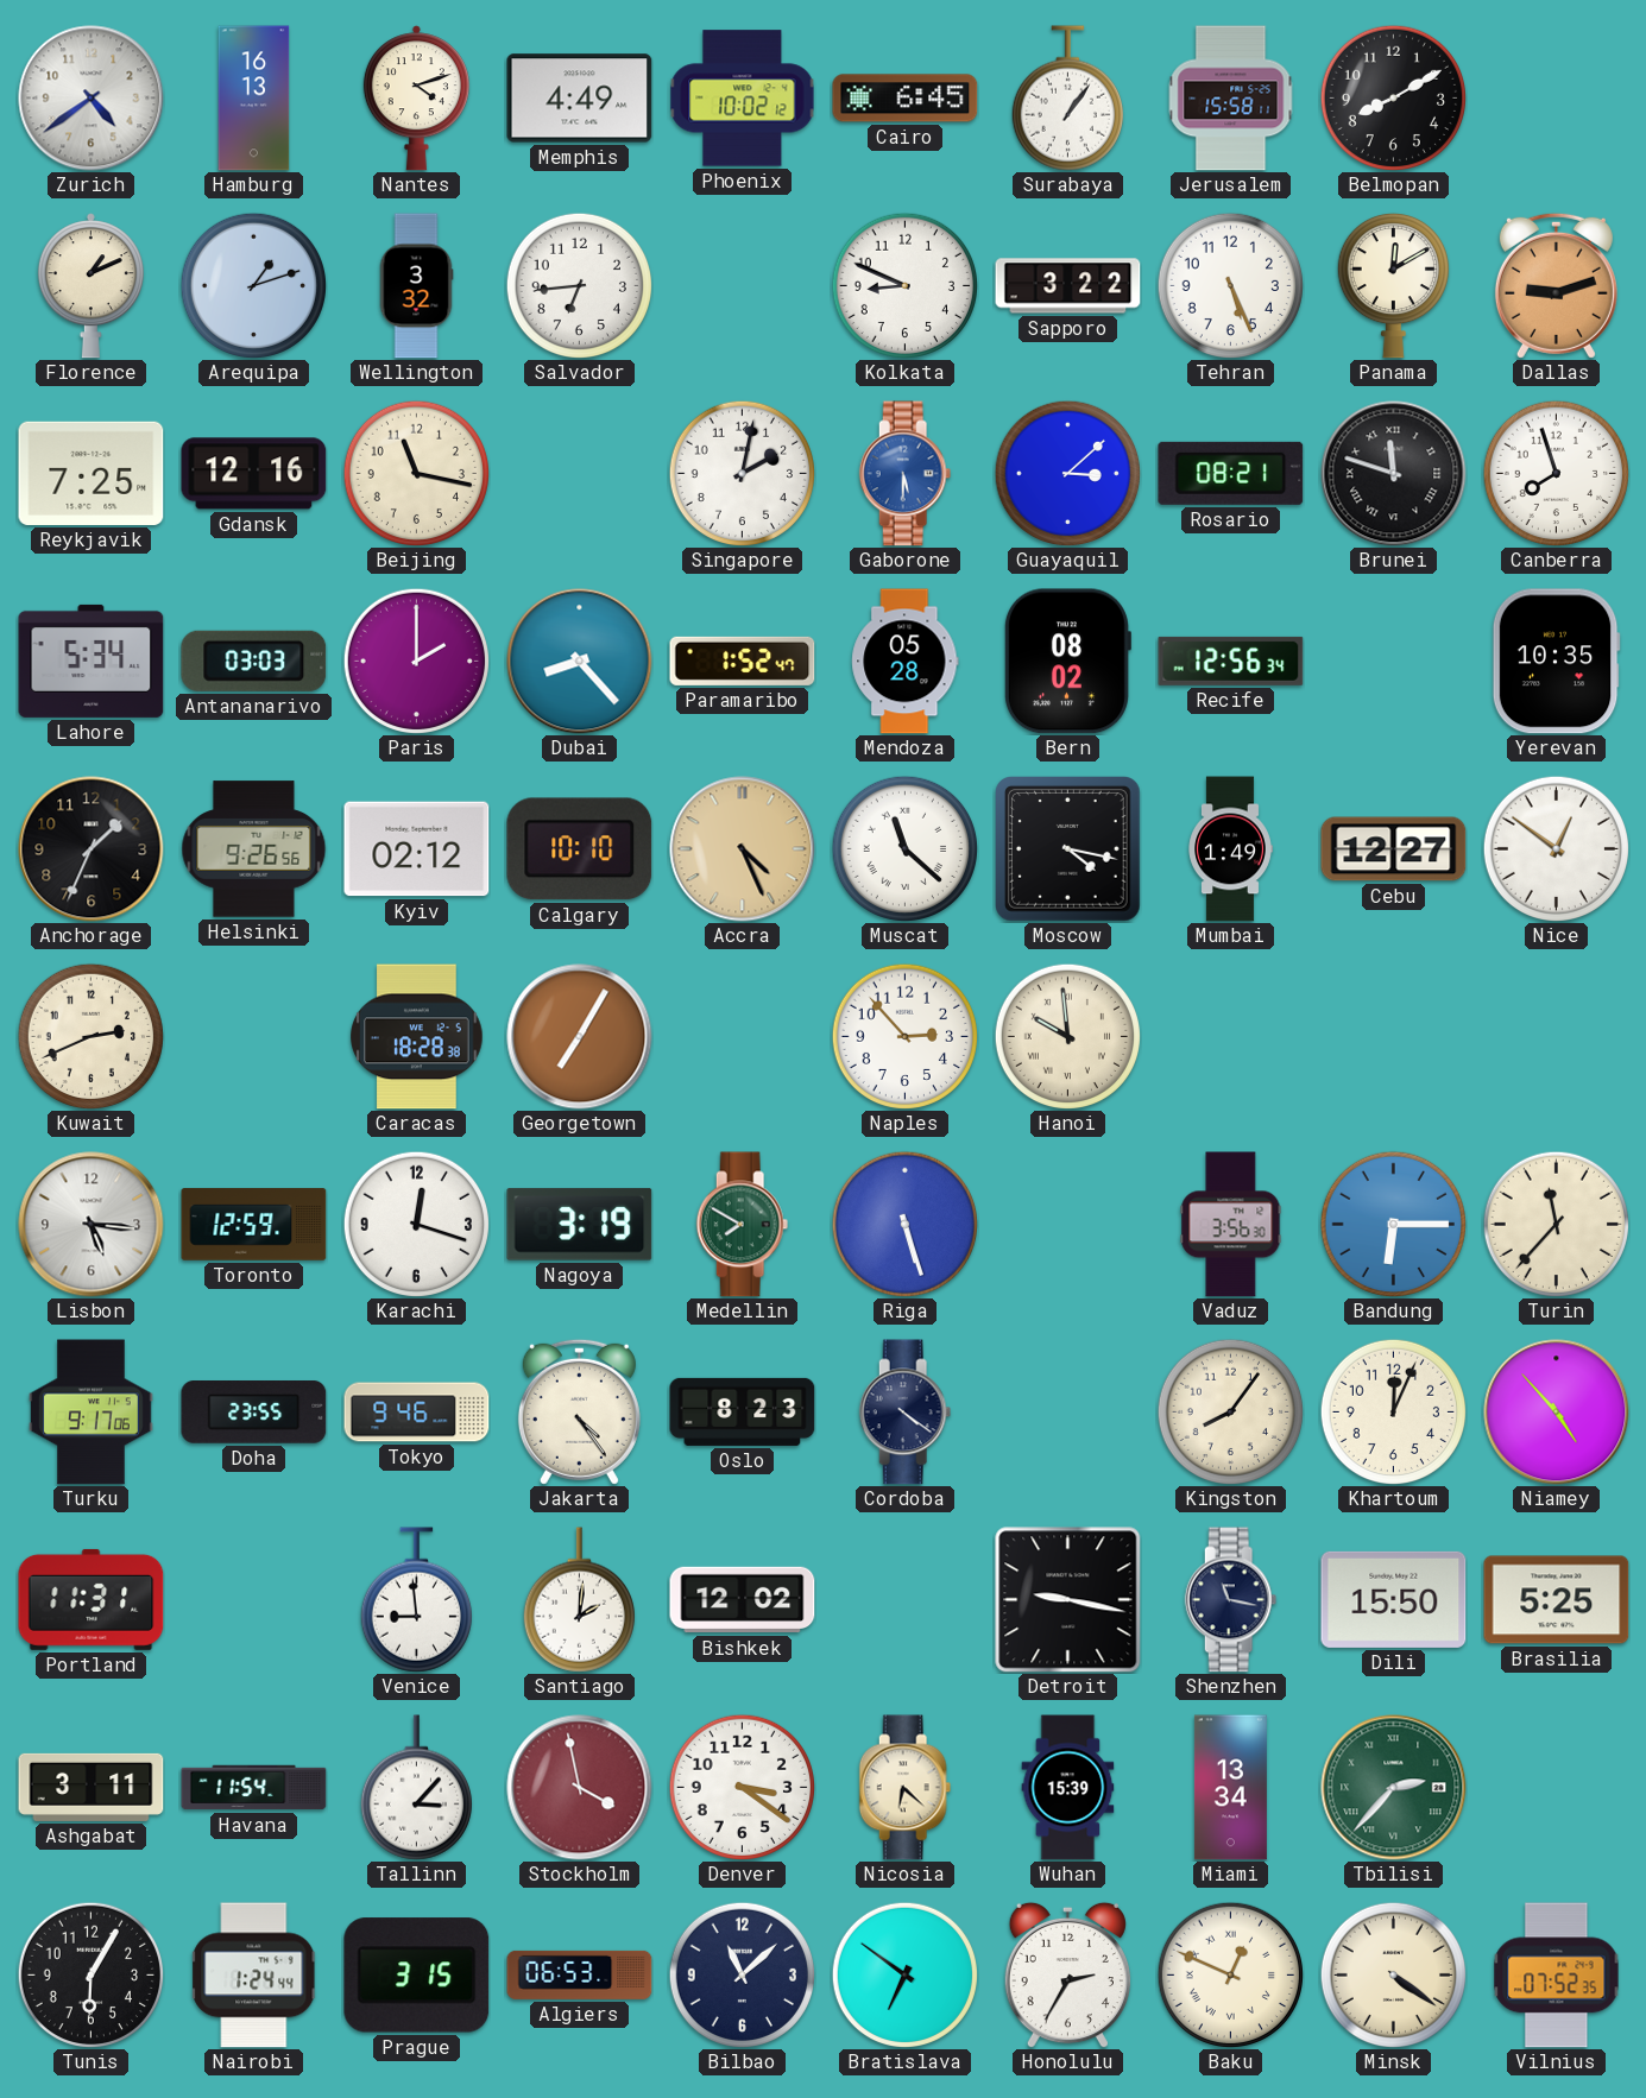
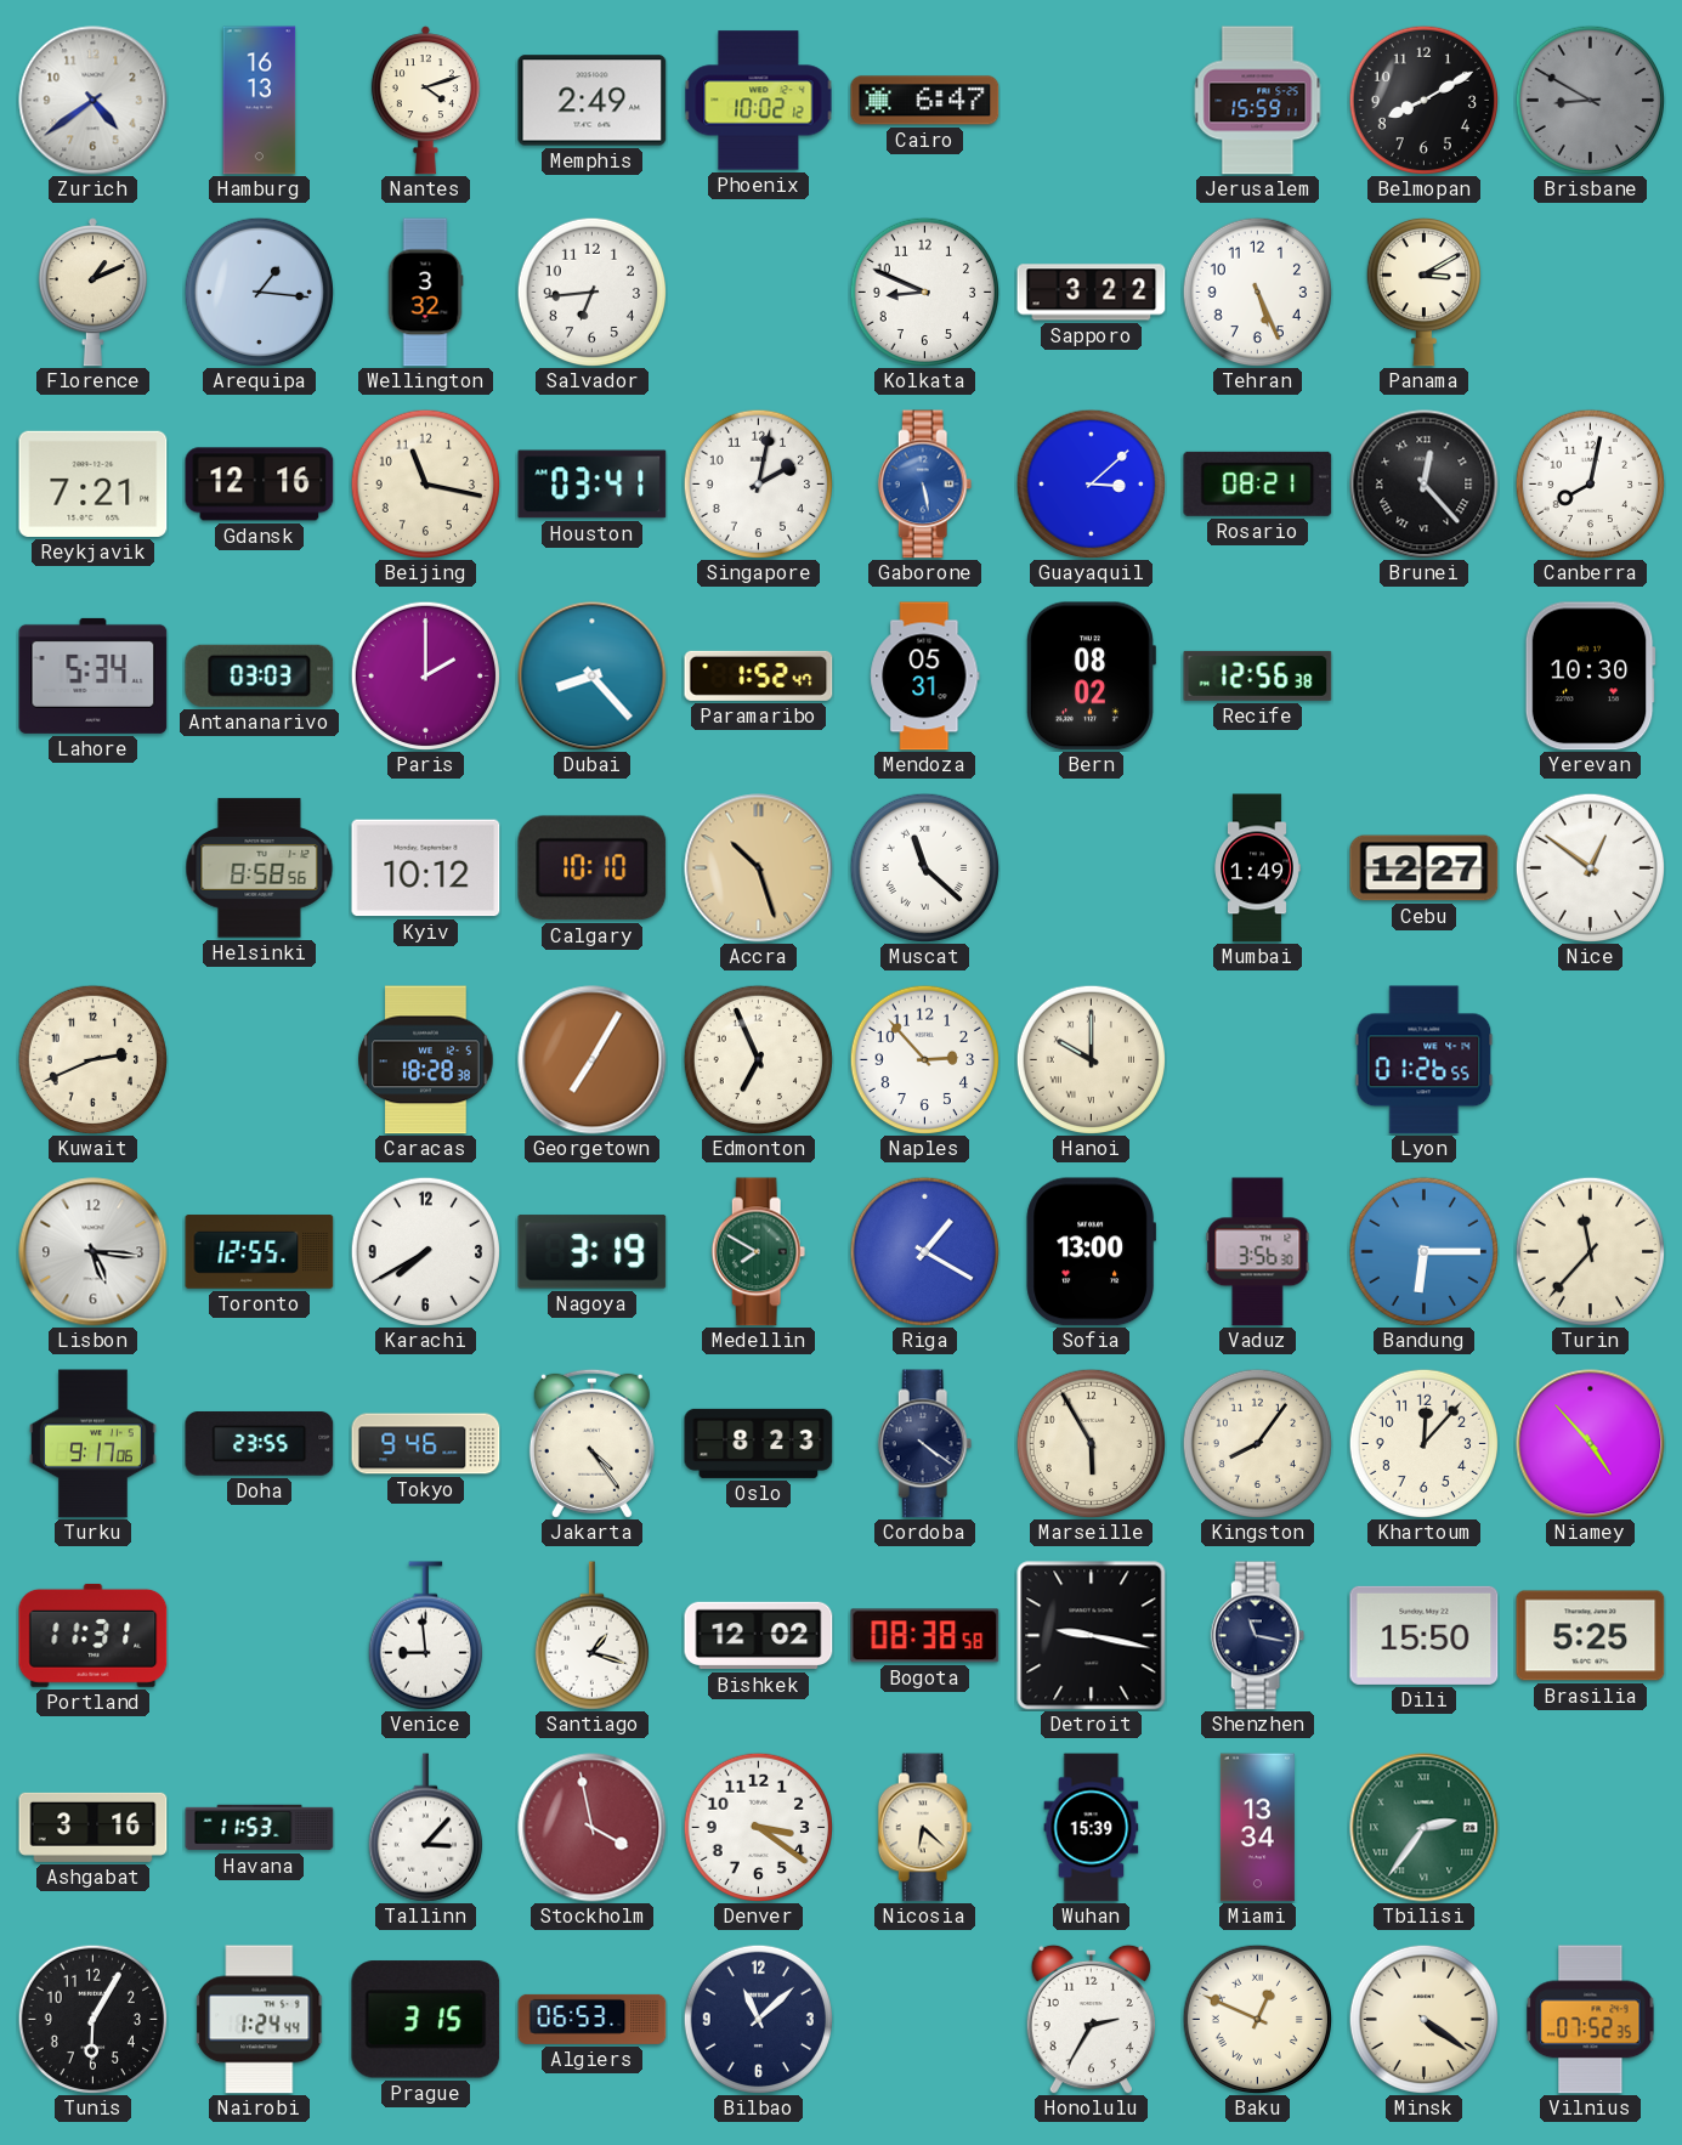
Memphis: 4:49 -> 2:49 (593, 101)
Cairo: 6:45 -> 6:47 (925, 101)
Surabaya: 1:06 -> none (1067, 99)
Jerusalem: 15:58 -> 15:59 (1258, 101)
Brisbane: none -> 8:50 (1590, 100)
Arequipa: 1:12 -> 1:16 (259, 292)
Panama: 12:10 -> 3:10 (1423, 292)
Dallas: 9:12 -> none (1556, 285)
Reykjavik: 7:25 -> 7:21 (94, 483)
Houston: none -> 03:41 (593, 485)
Gaborone: 5:30 -> 5:28 (925, 485)
Brunei: 11:48 -> 12:23 (1425, 485)
Canberra: 7:57 -> 8:02 (1590, 483)
Mendoza: 05:28 -> 05:31 (925, 677)
Recife: 12:56:34 -> 12:56:38 (1258, 675)
Yerevan: 10:35 -> 10:30 (1590, 677)
Anchorage: 1:34 -> none (92, 849)
Helsinki: 9:26 -> 8:58 (260, 868)
Kyiv: 02:12 -> 10:12 (426, 868)
Accra: 4:26 -> 10:27 (759, 868)
Moscow: 4:17 -> none (1068, 849)
Edmonton: none -> 6:56 (758, 1059)
Hanoi: 9:59 -> 10:00 (1091, 1059)
Lyon: none -> 01:26 (1425, 1060)
Toronto: 12:59 -> 12:55 (260, 1252)
Karachi: 12:18 -> 7:40 (425, 1251)
Riga: 5:27 -> 1:20 (924, 1251)
Sofia: none -> 13:00 (1091, 1252)
Marseille: none -> 5:55 (1091, 1443)
Khartoum: 12:04 -> 12:07 (1423, 1443)
Santiago: 2:01 -> 1:18 (591, 1636)
Bogota: none -> 08:38 (925, 1636)
Ashgabat: 3:11 -> 3:16 (94, 1827)
Havana: 11:54 -> 11:53 (260, 1828)
Tbilisi: 2:37 -> 2:36 (1425, 1828)
Bratislava: 6:51 -> none (904, 1974)
